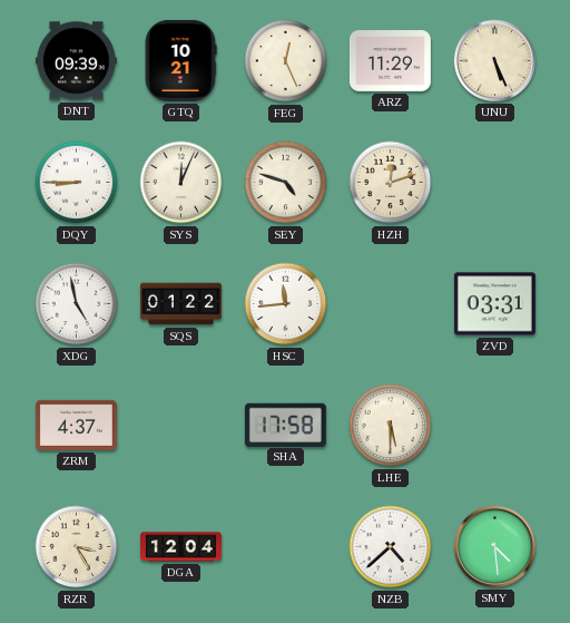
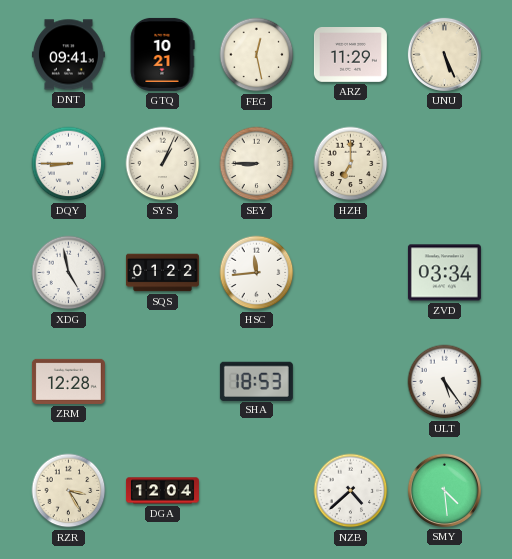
DNT: 09:39 -> 09:41 (68, 55)
FEG: 12:26 -> 12:28 (257, 55)
SYS: 12:04 -> 1:04 (163, 164)
SEY: 4:48 -> 8:45 (257, 164)
HZH: 12:12 -> 7:00 (351, 164)
ZVD: 03:31 -> 03:34 (444, 273)
ZRM: 4:37 -> 12:28 (68, 381)
SHA: 17:58 -> 18:53 (256, 381)
LHE: 5:30 -> none (391, 426)
ULT: none -> 5:24 (445, 382)
